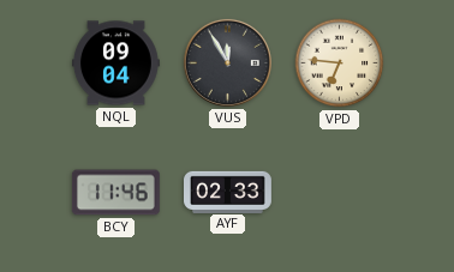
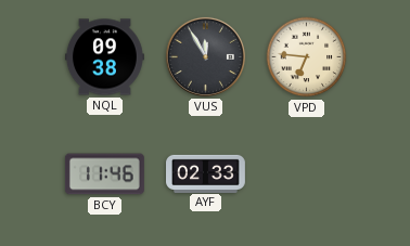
NQL: 09:04 -> 09:38 (104, 57)
